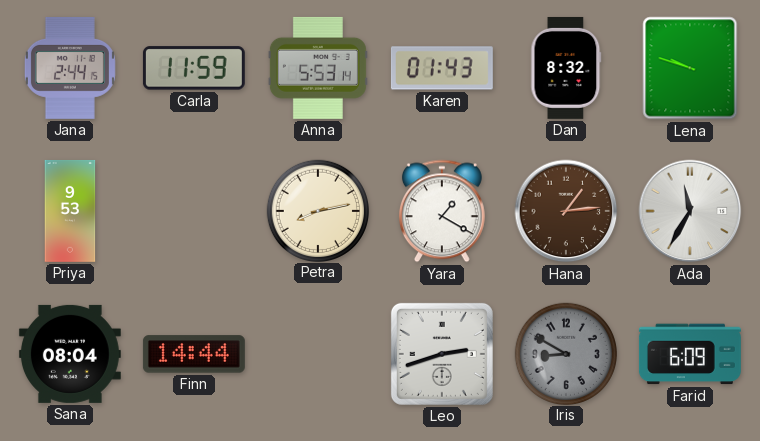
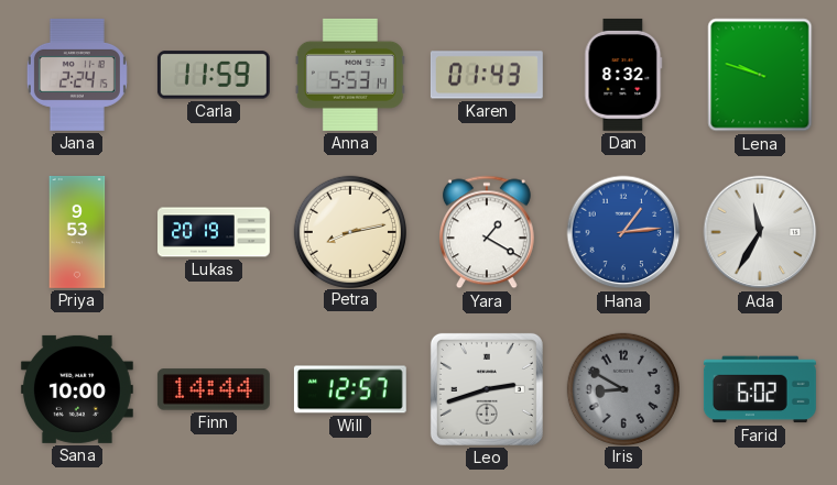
Jana: 2:44 -> 2:24 (77, 75)
Lukas: none -> 20:19 (215, 232)
Hana dial: brown -> blue (623, 232)
Sana: 08:04 -> 10:00 (77, 389)
Will: none -> 12:57 (350, 389)
Farid: 6:09 -> 6:02 (760, 389)
